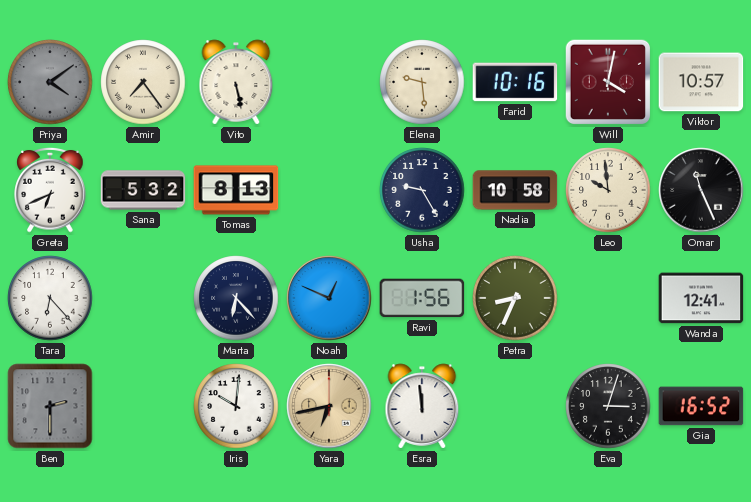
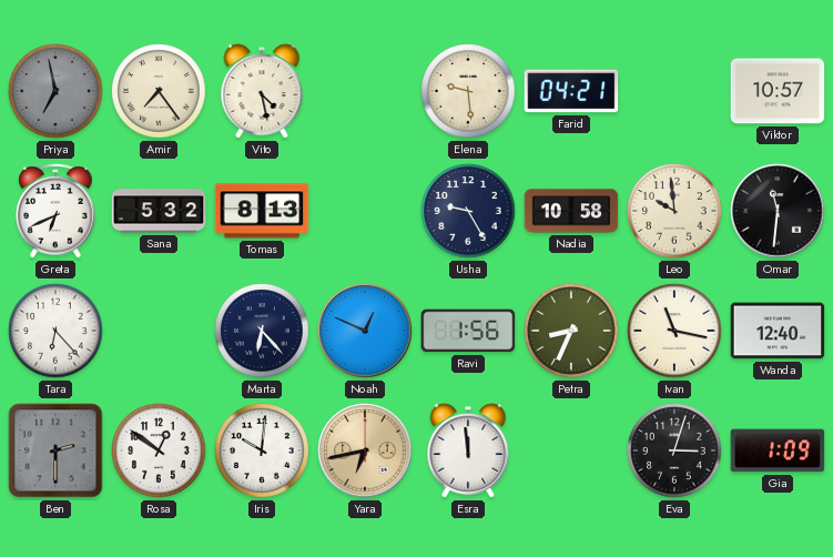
Priya: 4:09 -> 6:58 (55, 91)
Vito: 5:28 -> 4:28 (262, 91)
Farid: 10:16 -> 04:21 (571, 91)
Will: 4:02 -> none (608, 82)
Omar: 11:26 -> 11:31 (778, 211)
Ivan: none -> 11:17 (674, 331)
Wanda: 12:41 -> 12:40 (778, 331)
Rosa: none -> 12:51 (159, 450)
Gia: 16:52 -> 1:09 (778, 450)
